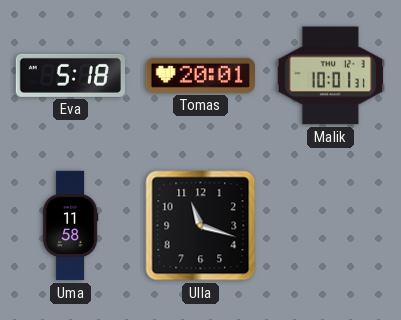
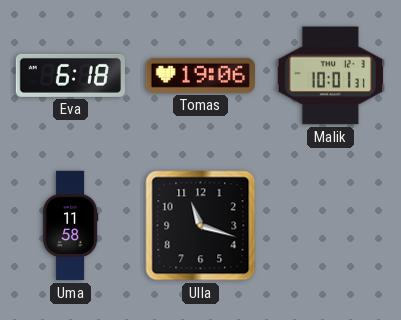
Eva: 5:18 -> 6:18 (70, 75)
Tomas: 20:01 -> 19:06 (200, 75)
